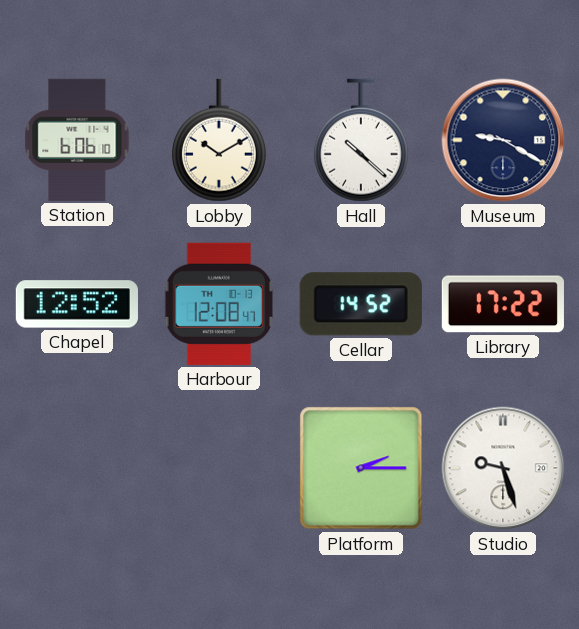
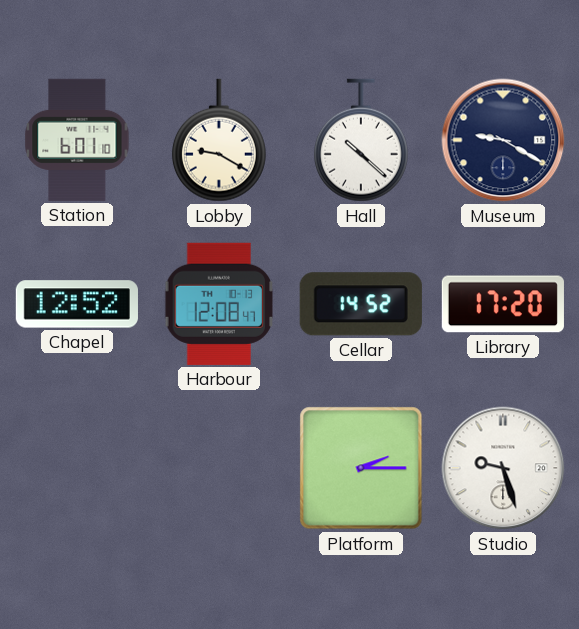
Station: 6:06 -> 6:01 (77, 140)
Lobby: 10:10 -> 9:20 (219, 140)
Library: 17:22 -> 17:20 (503, 304)
